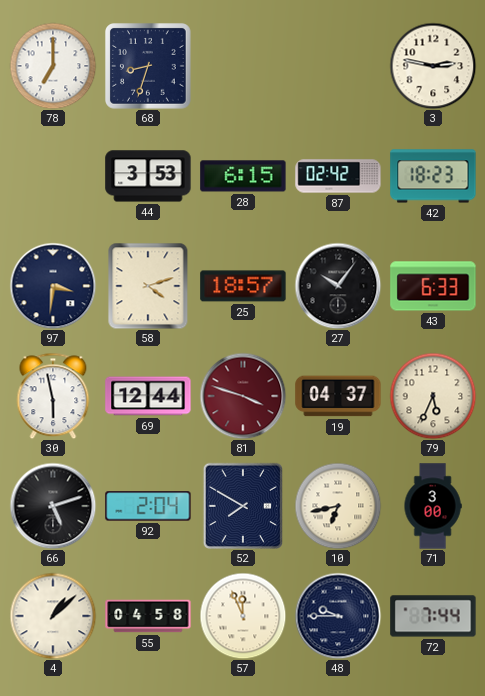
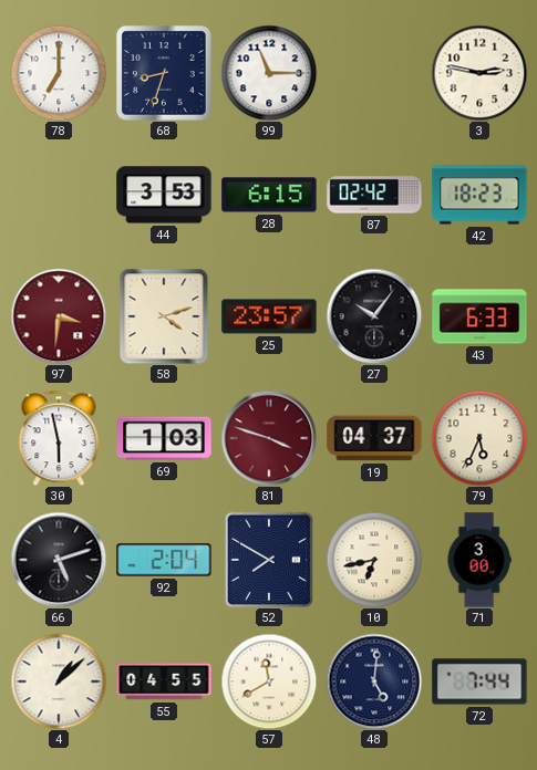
99: none -> 11:15 (269, 73)
97 dial: navy -> burgundy (59, 316)
25: 18:57 -> 23:57 (269, 316)
69: 12:44 -> 1:03 (164, 438)
55: 04:58 -> 04:55 (164, 681)
57: 11:56 -> 11:40 (269, 681)
48: 9:45 -> 5:01 (374, 681)
